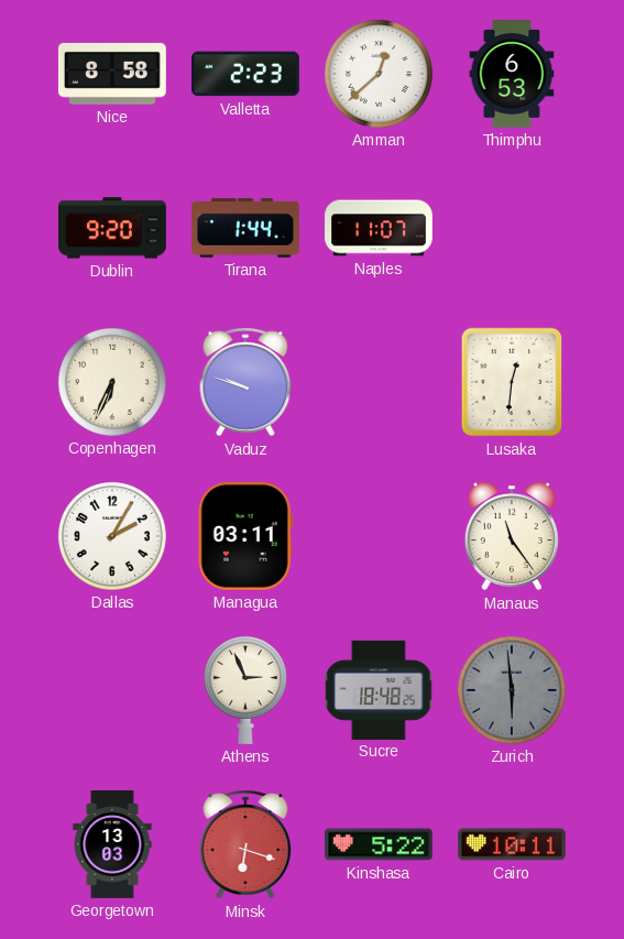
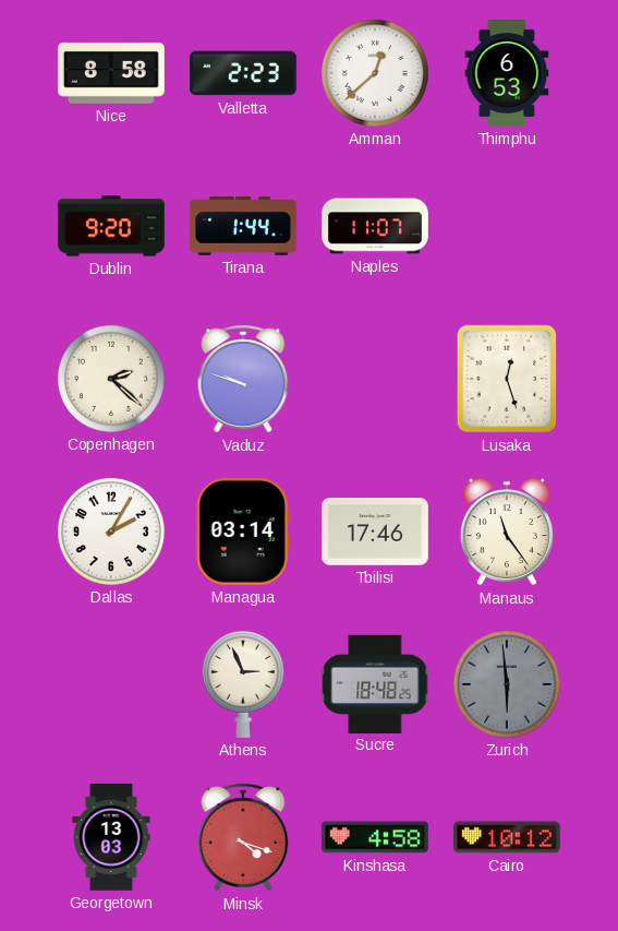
Copenhagen: 6:34 -> 2:22 (111, 379)
Lusaka: 12:31 -> 12:27 (507, 379)
Managua: 03:11 -> 03:14 (243, 532)
Tbilisi: none -> 17:46 (376, 532)
Minsk: 6:18 -> 4:18 (243, 837)
Kinshasa: 5:22 -> 4:58 (375, 837)
Cairo: 10:11 -> 10:12 (508, 837)
